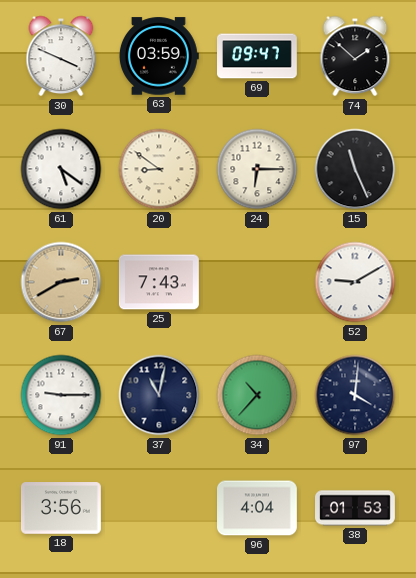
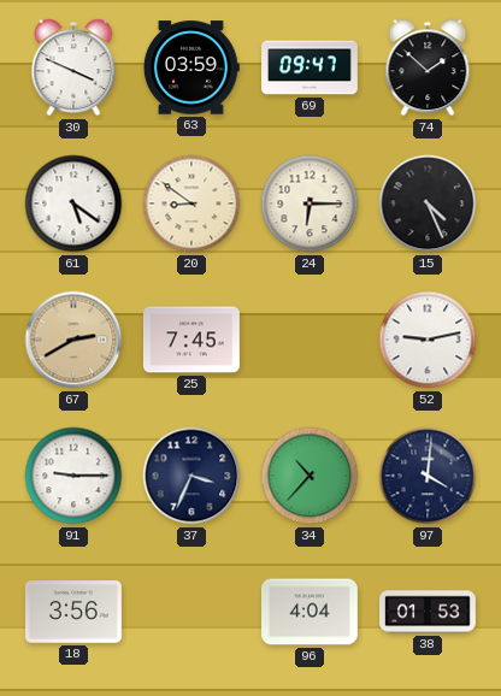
15: 11:26 -> 4:26 (428, 204)
25: 7:43 -> 7:45 (191, 340)
52: 9:10 -> 9:13 (428, 340)
37: 11:02 -> 3:34 (191, 476)
